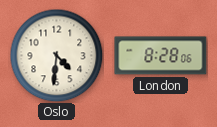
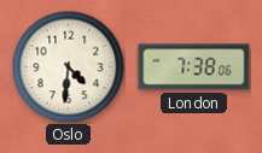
London: 8:28 -> 7:38 (194, 67)
